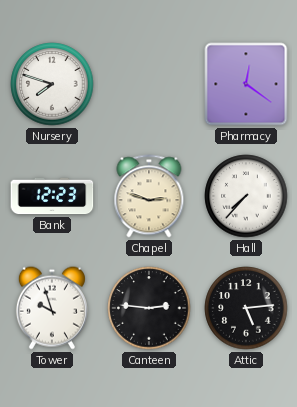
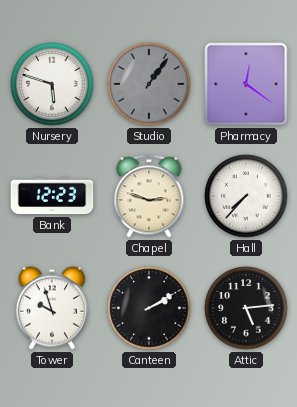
Nursery: 7:48 -> 5:48 (52, 84)
Studio: none -> 1:06 (149, 84)
Canteen: 2:46 -> 2:10 (149, 308)
